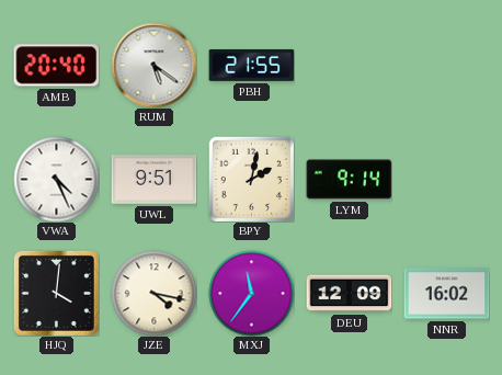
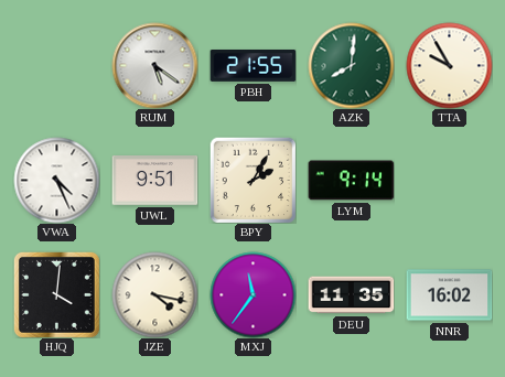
AMB: 20:40 -> none (56, 66)
AZK: none -> 8:01 (351, 65)
TTA: none -> 9:55 (449, 65)
BPY: 2:02 -> 2:05 (253, 180)
DEU: 12:09 -> 11:35 (351, 295)
